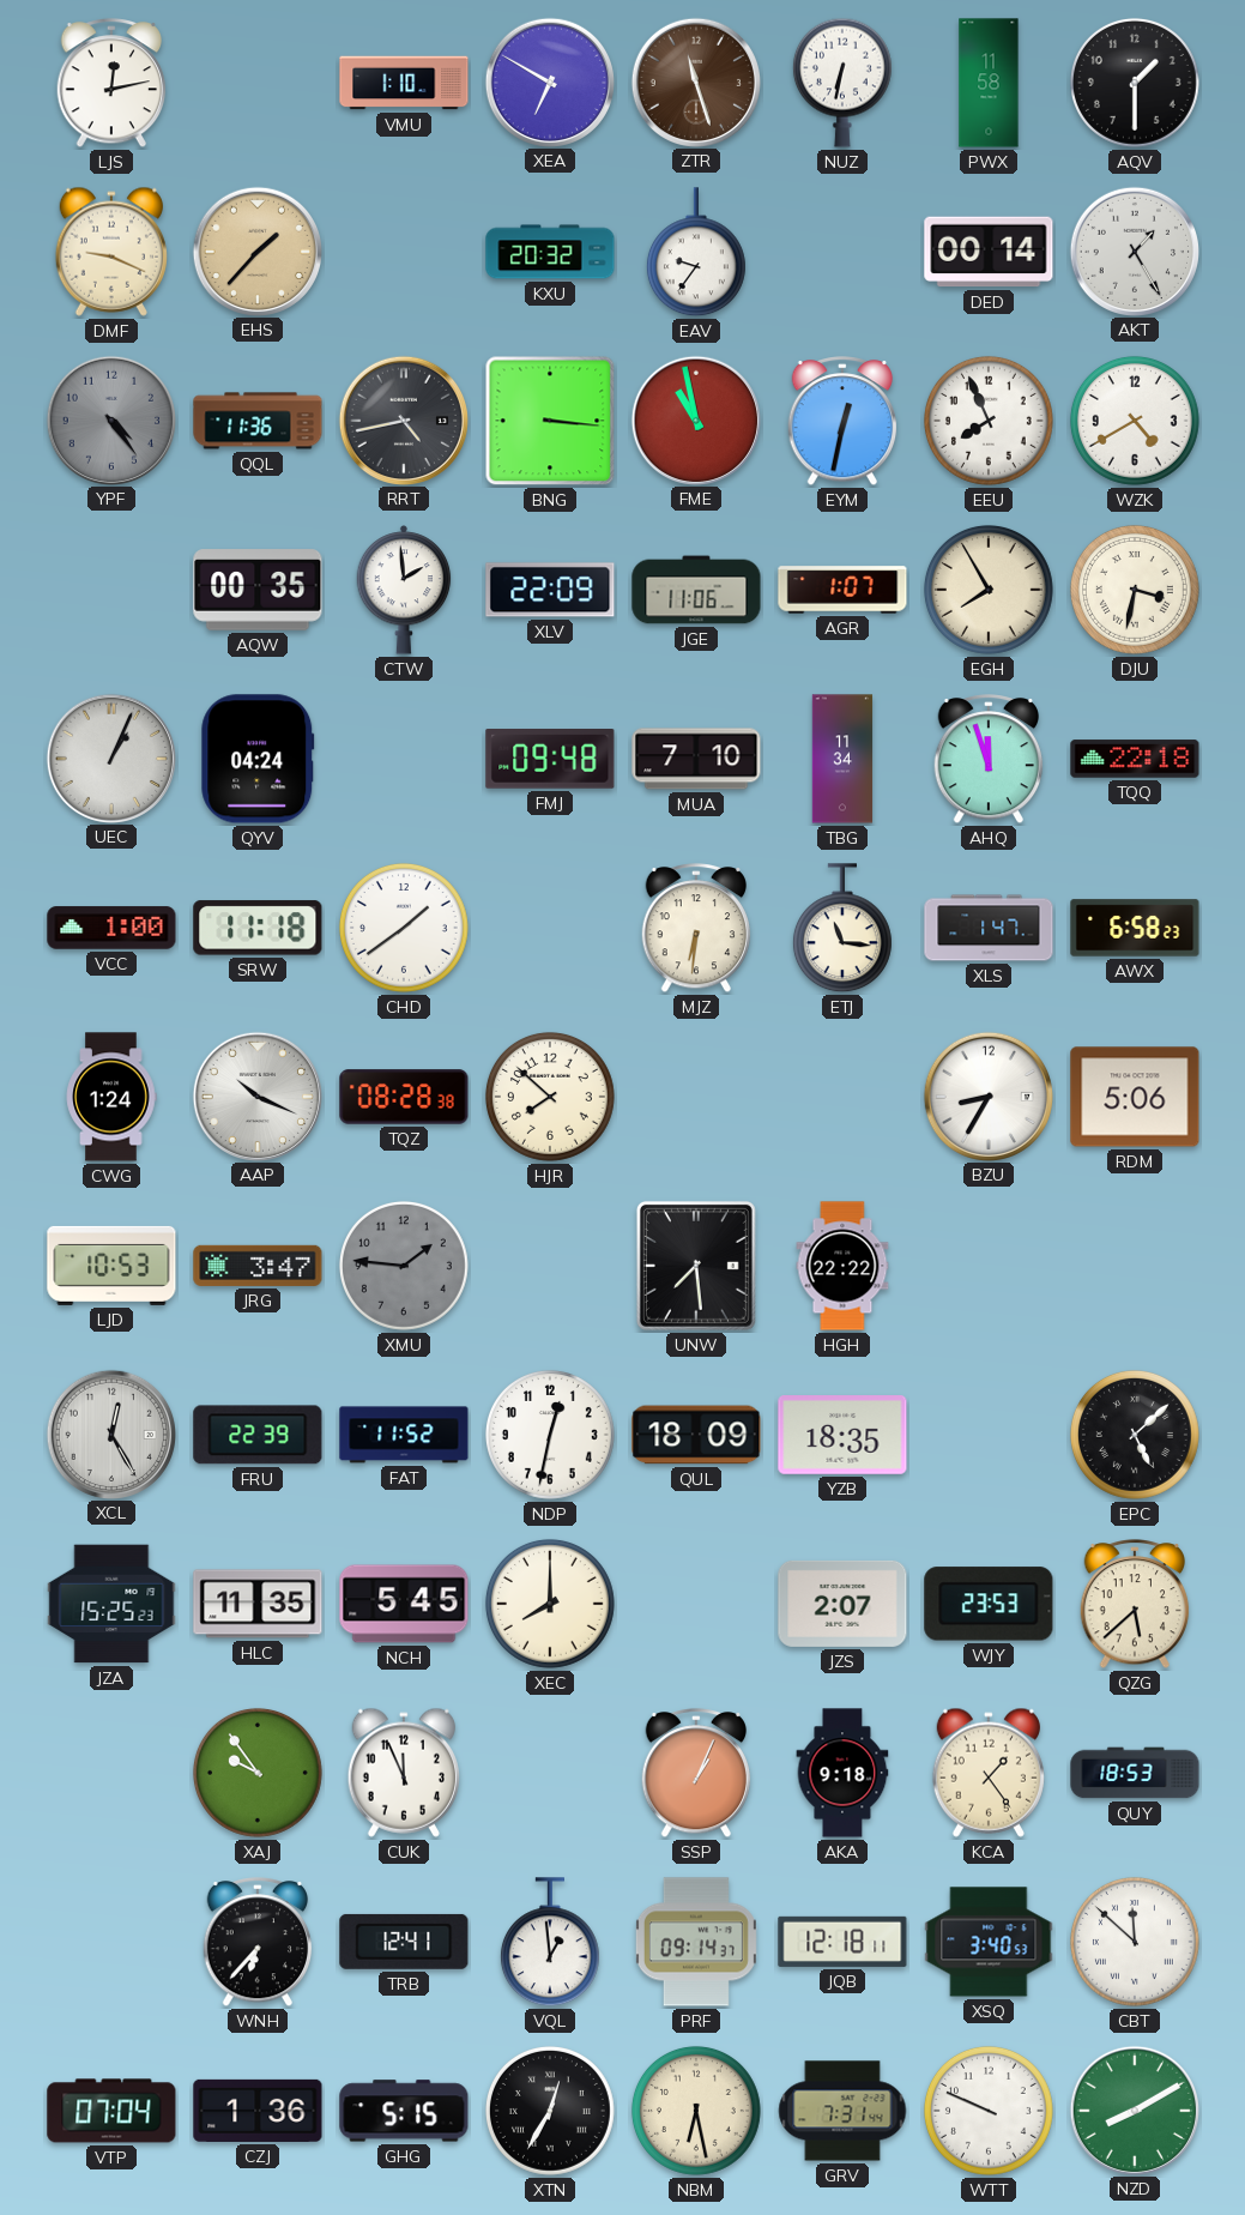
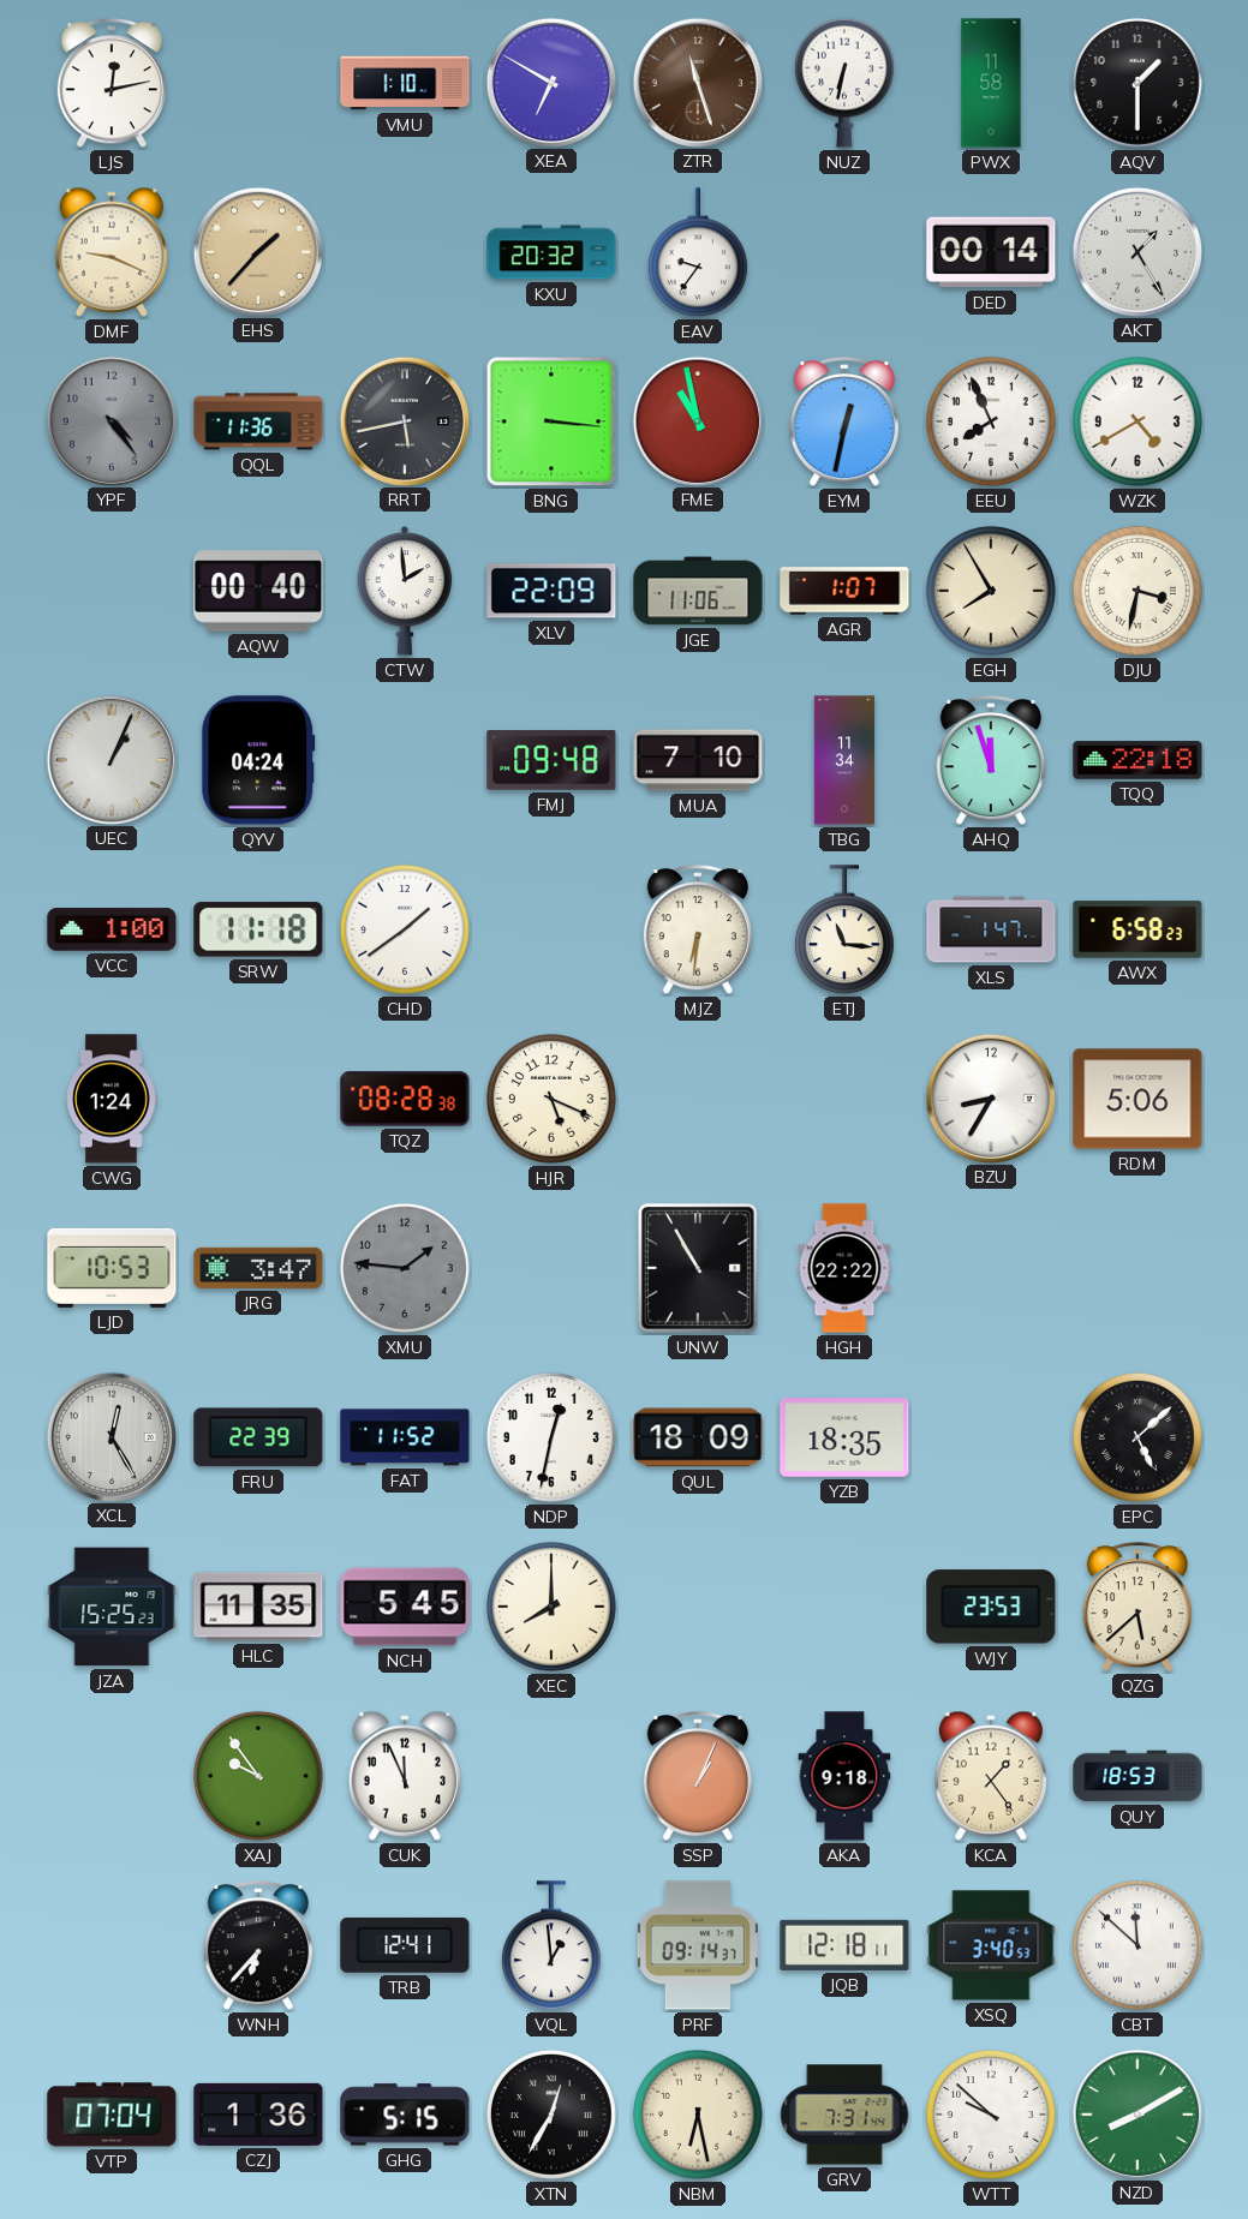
RRT: 4:43 -> 5:43 (404, 420)
AQW: 00:35 -> 00:40 (258, 591)
AAP: 10:19 -> none (256, 1096)
HJR: 7:52 -> 5:19 (551, 1099)
UNW: 7:29 -> 10:55 (698, 1268)
JZS: 2:07 -> none (842, 1604)
WTT: 9:49 -> 9:52 (991, 2115)
